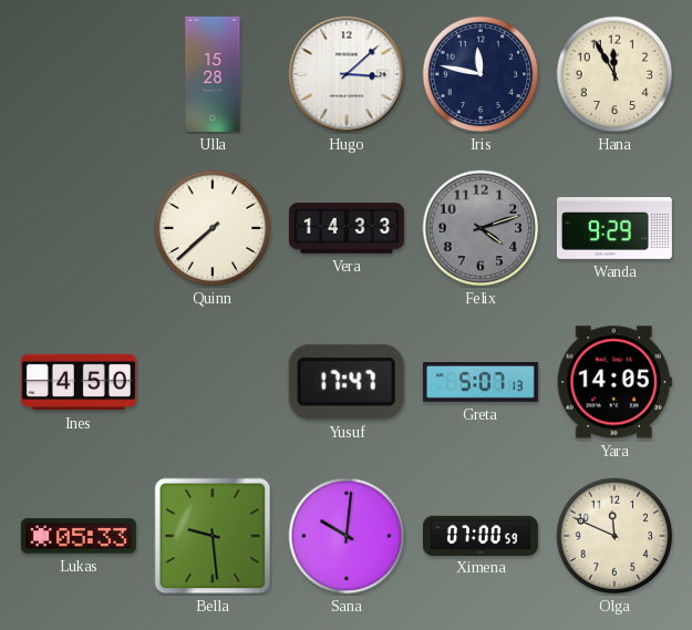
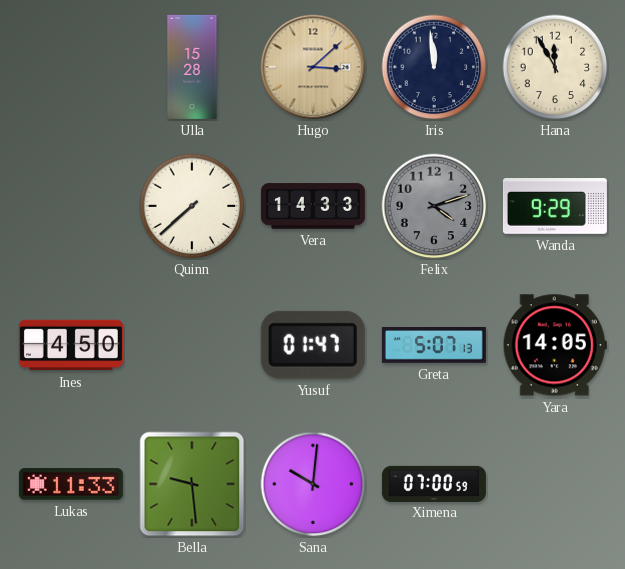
Hugo dial: white -> champagne (313, 67)
Iris: 11:47 -> 11:59 (434, 67)
Yusuf: 17:47 -> 01:47 (313, 345)
Lukas: 05:33 -> 11:33 (71, 484)
Olga: 11:49 -> none (614, 536)
